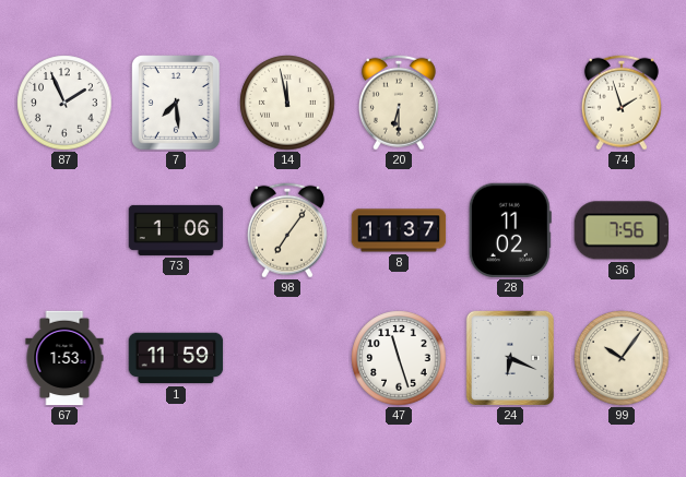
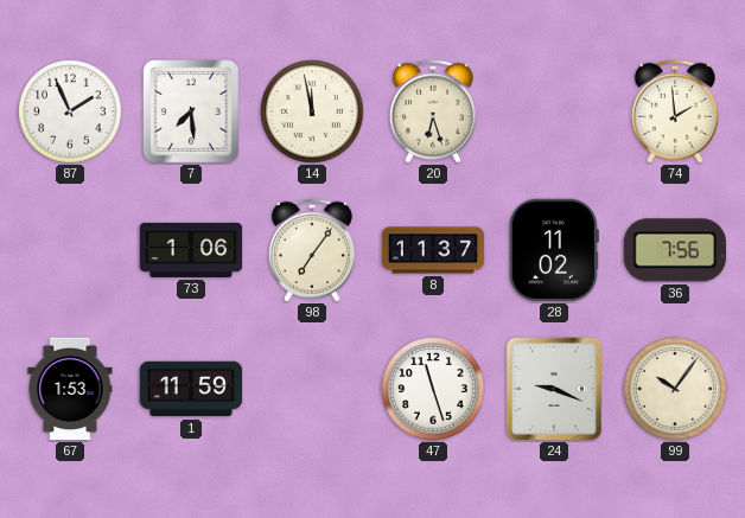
20: 6:30 -> 6:27 (433, 111)
74: 1:57 -> 1:59 (675, 111)
24: 6:19 -> 9:19 (553, 388)
